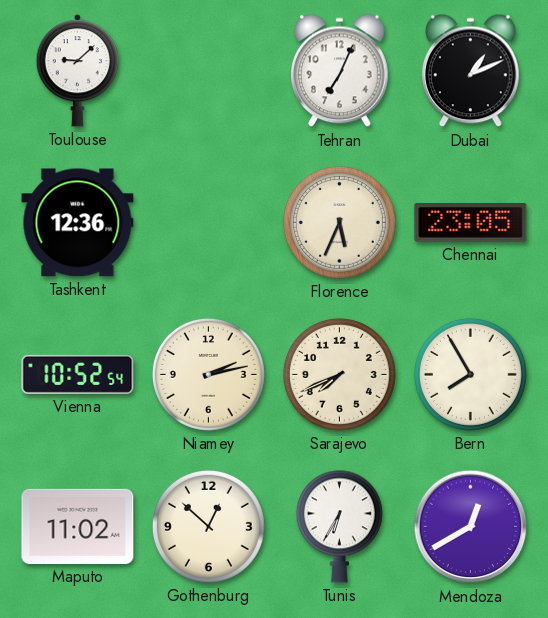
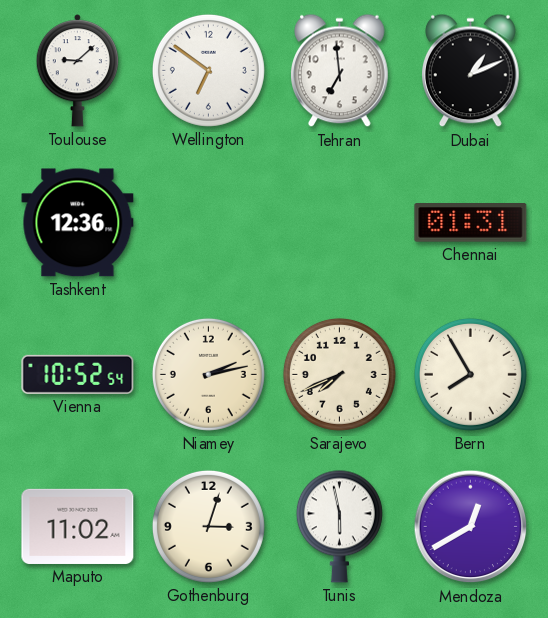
Wellington: none -> 6:51 (208, 70)
Tehran: 7:04 -> 6:59 (340, 71)
Florence: 5:34 -> none (339, 222)
Chennai: 23:05 -> 01:31 (471, 223)
Gothenburg: 12:52 -> 3:03 (208, 526)
Tunis: 6:35 -> 5:58 (339, 526)
